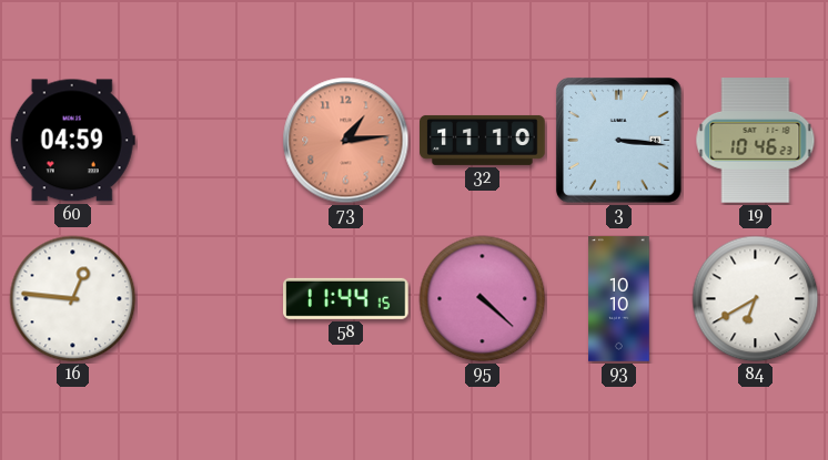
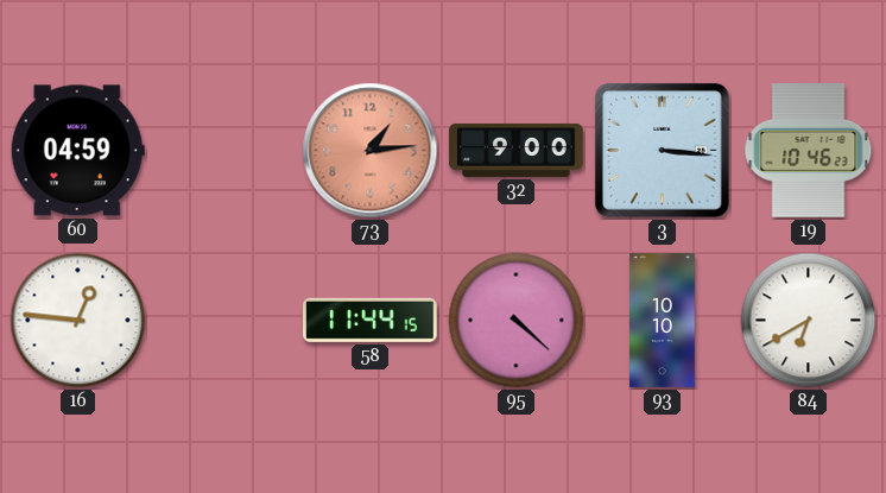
32: 11:10 -> 9:00 (517, 150)
